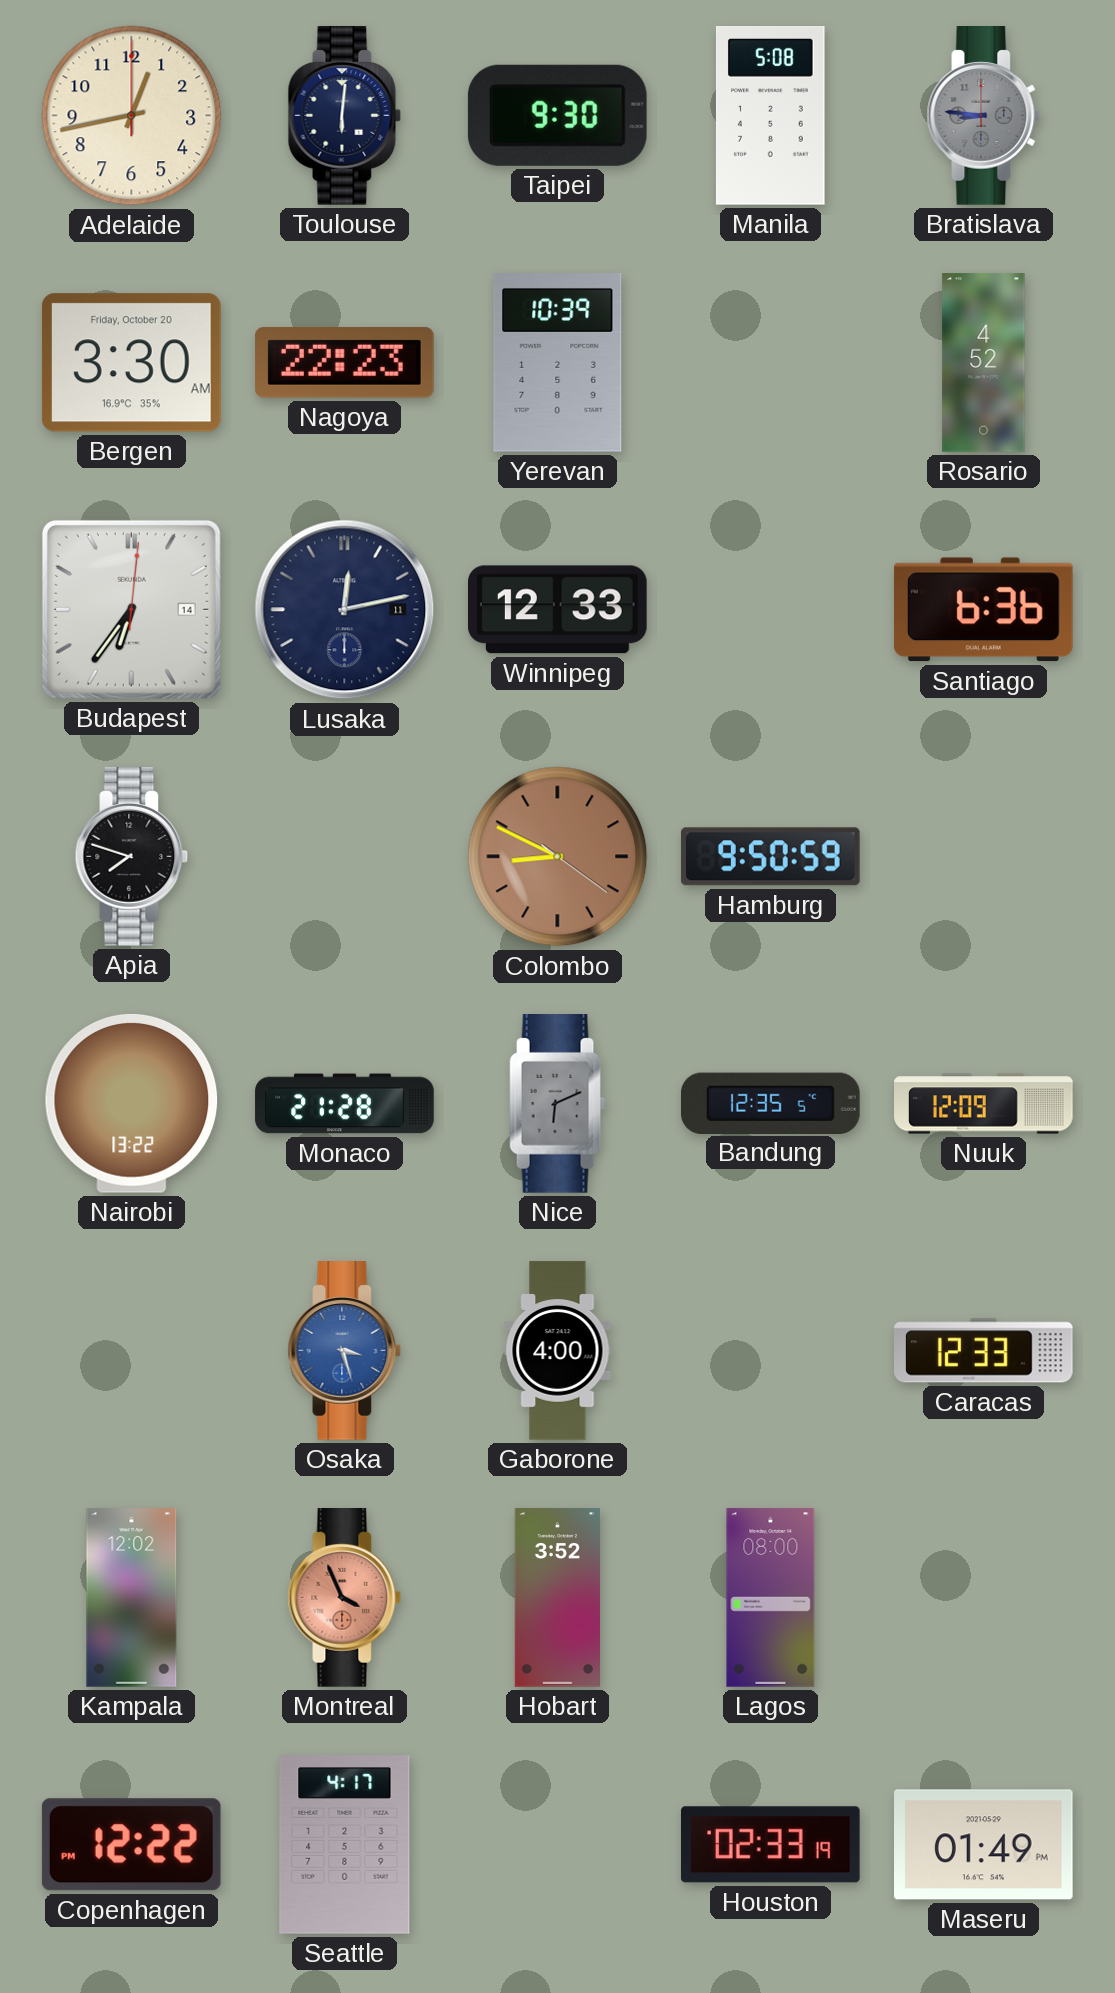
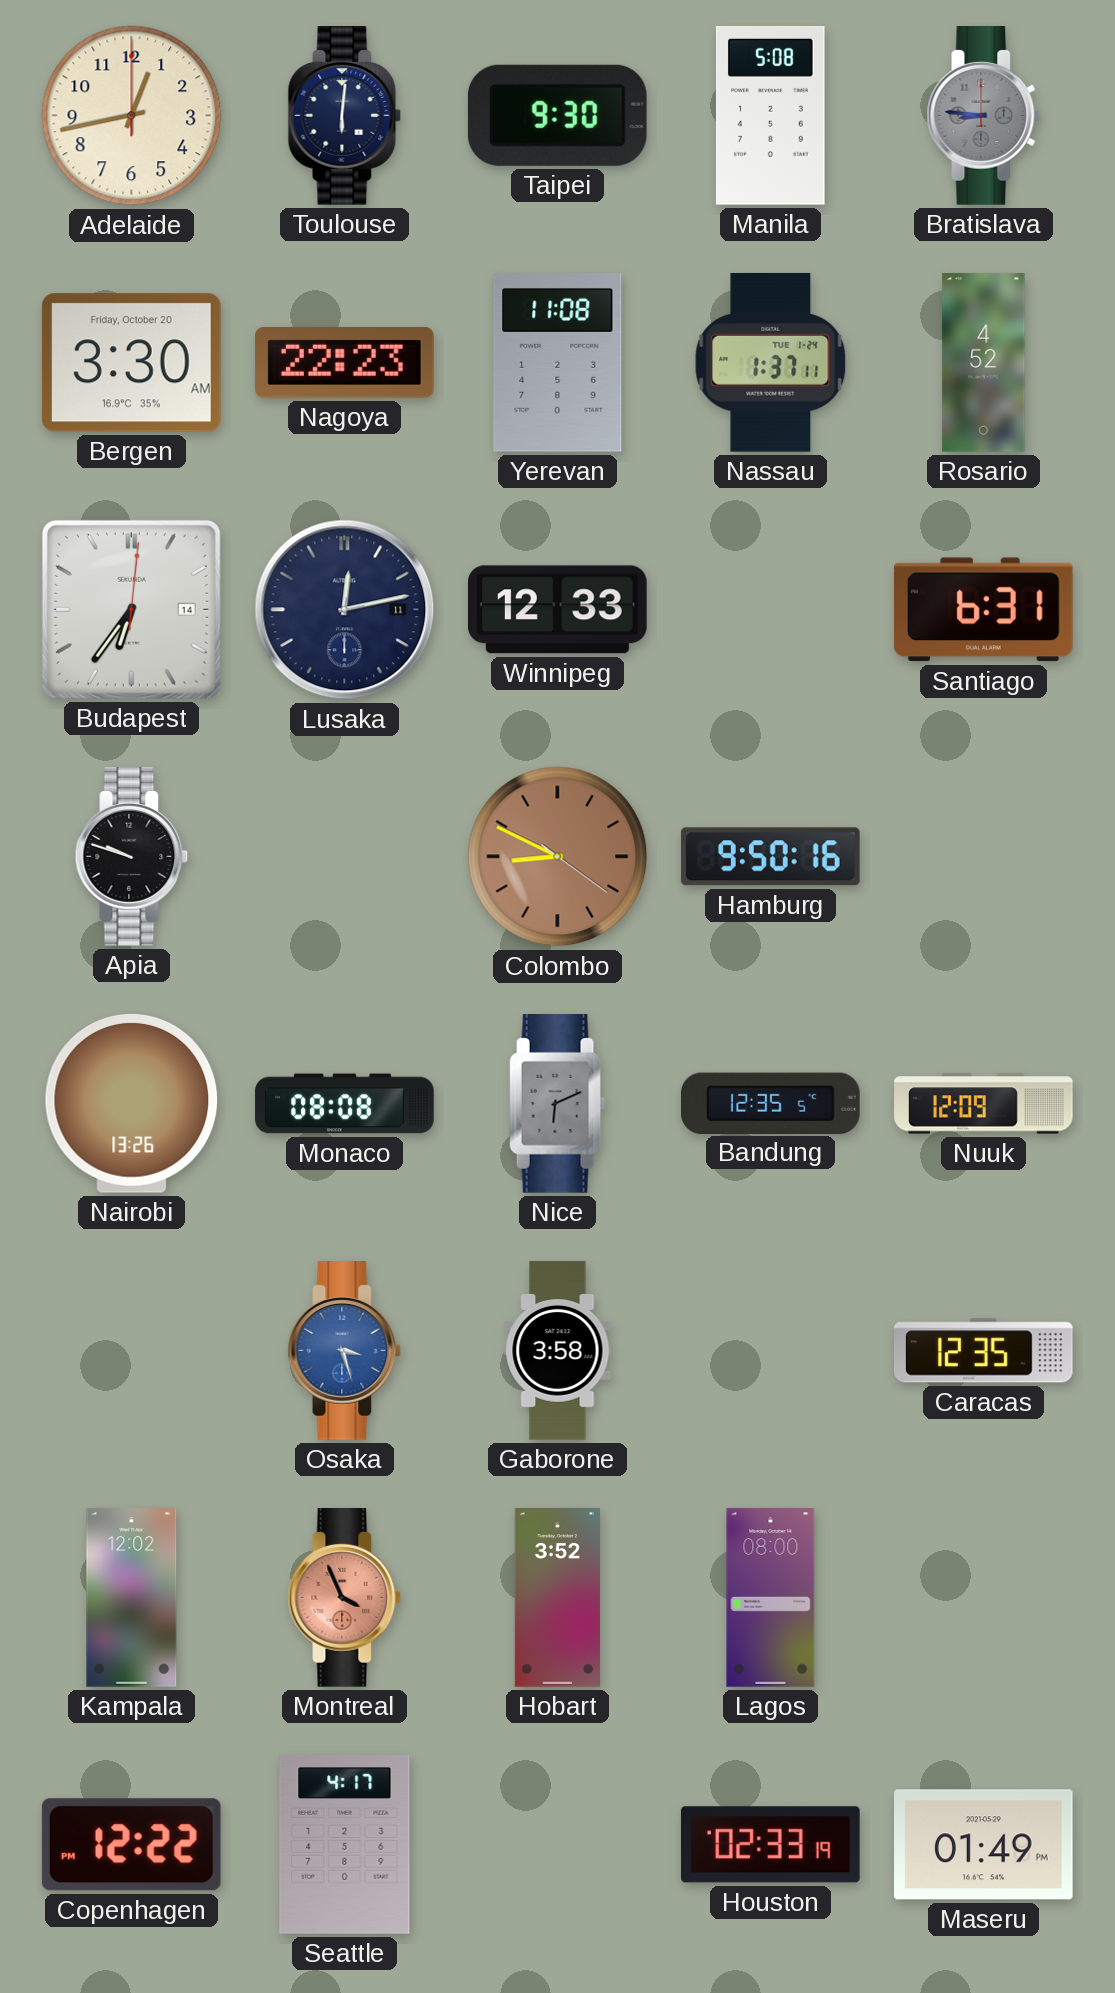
Yerevan: 10:39 -> 11:08 (558, 363)
Nassau: none -> 1:37 (771, 362)
Santiago: 6:36 -> 6:31 (983, 610)
Apia: 7:48 -> 9:48 (132, 857)
Hamburg: 9:50:59 -> 9:50:16 (770, 857)
Nairobi: 13:22 -> 13:26 (132, 1103)
Monaco: 21:28 -> 08:08 (345, 1104)
Gaborone: 4:00 -> 3:58 (558, 1351)
Caracas: 12:33 -> 12:35 (984, 1351)
